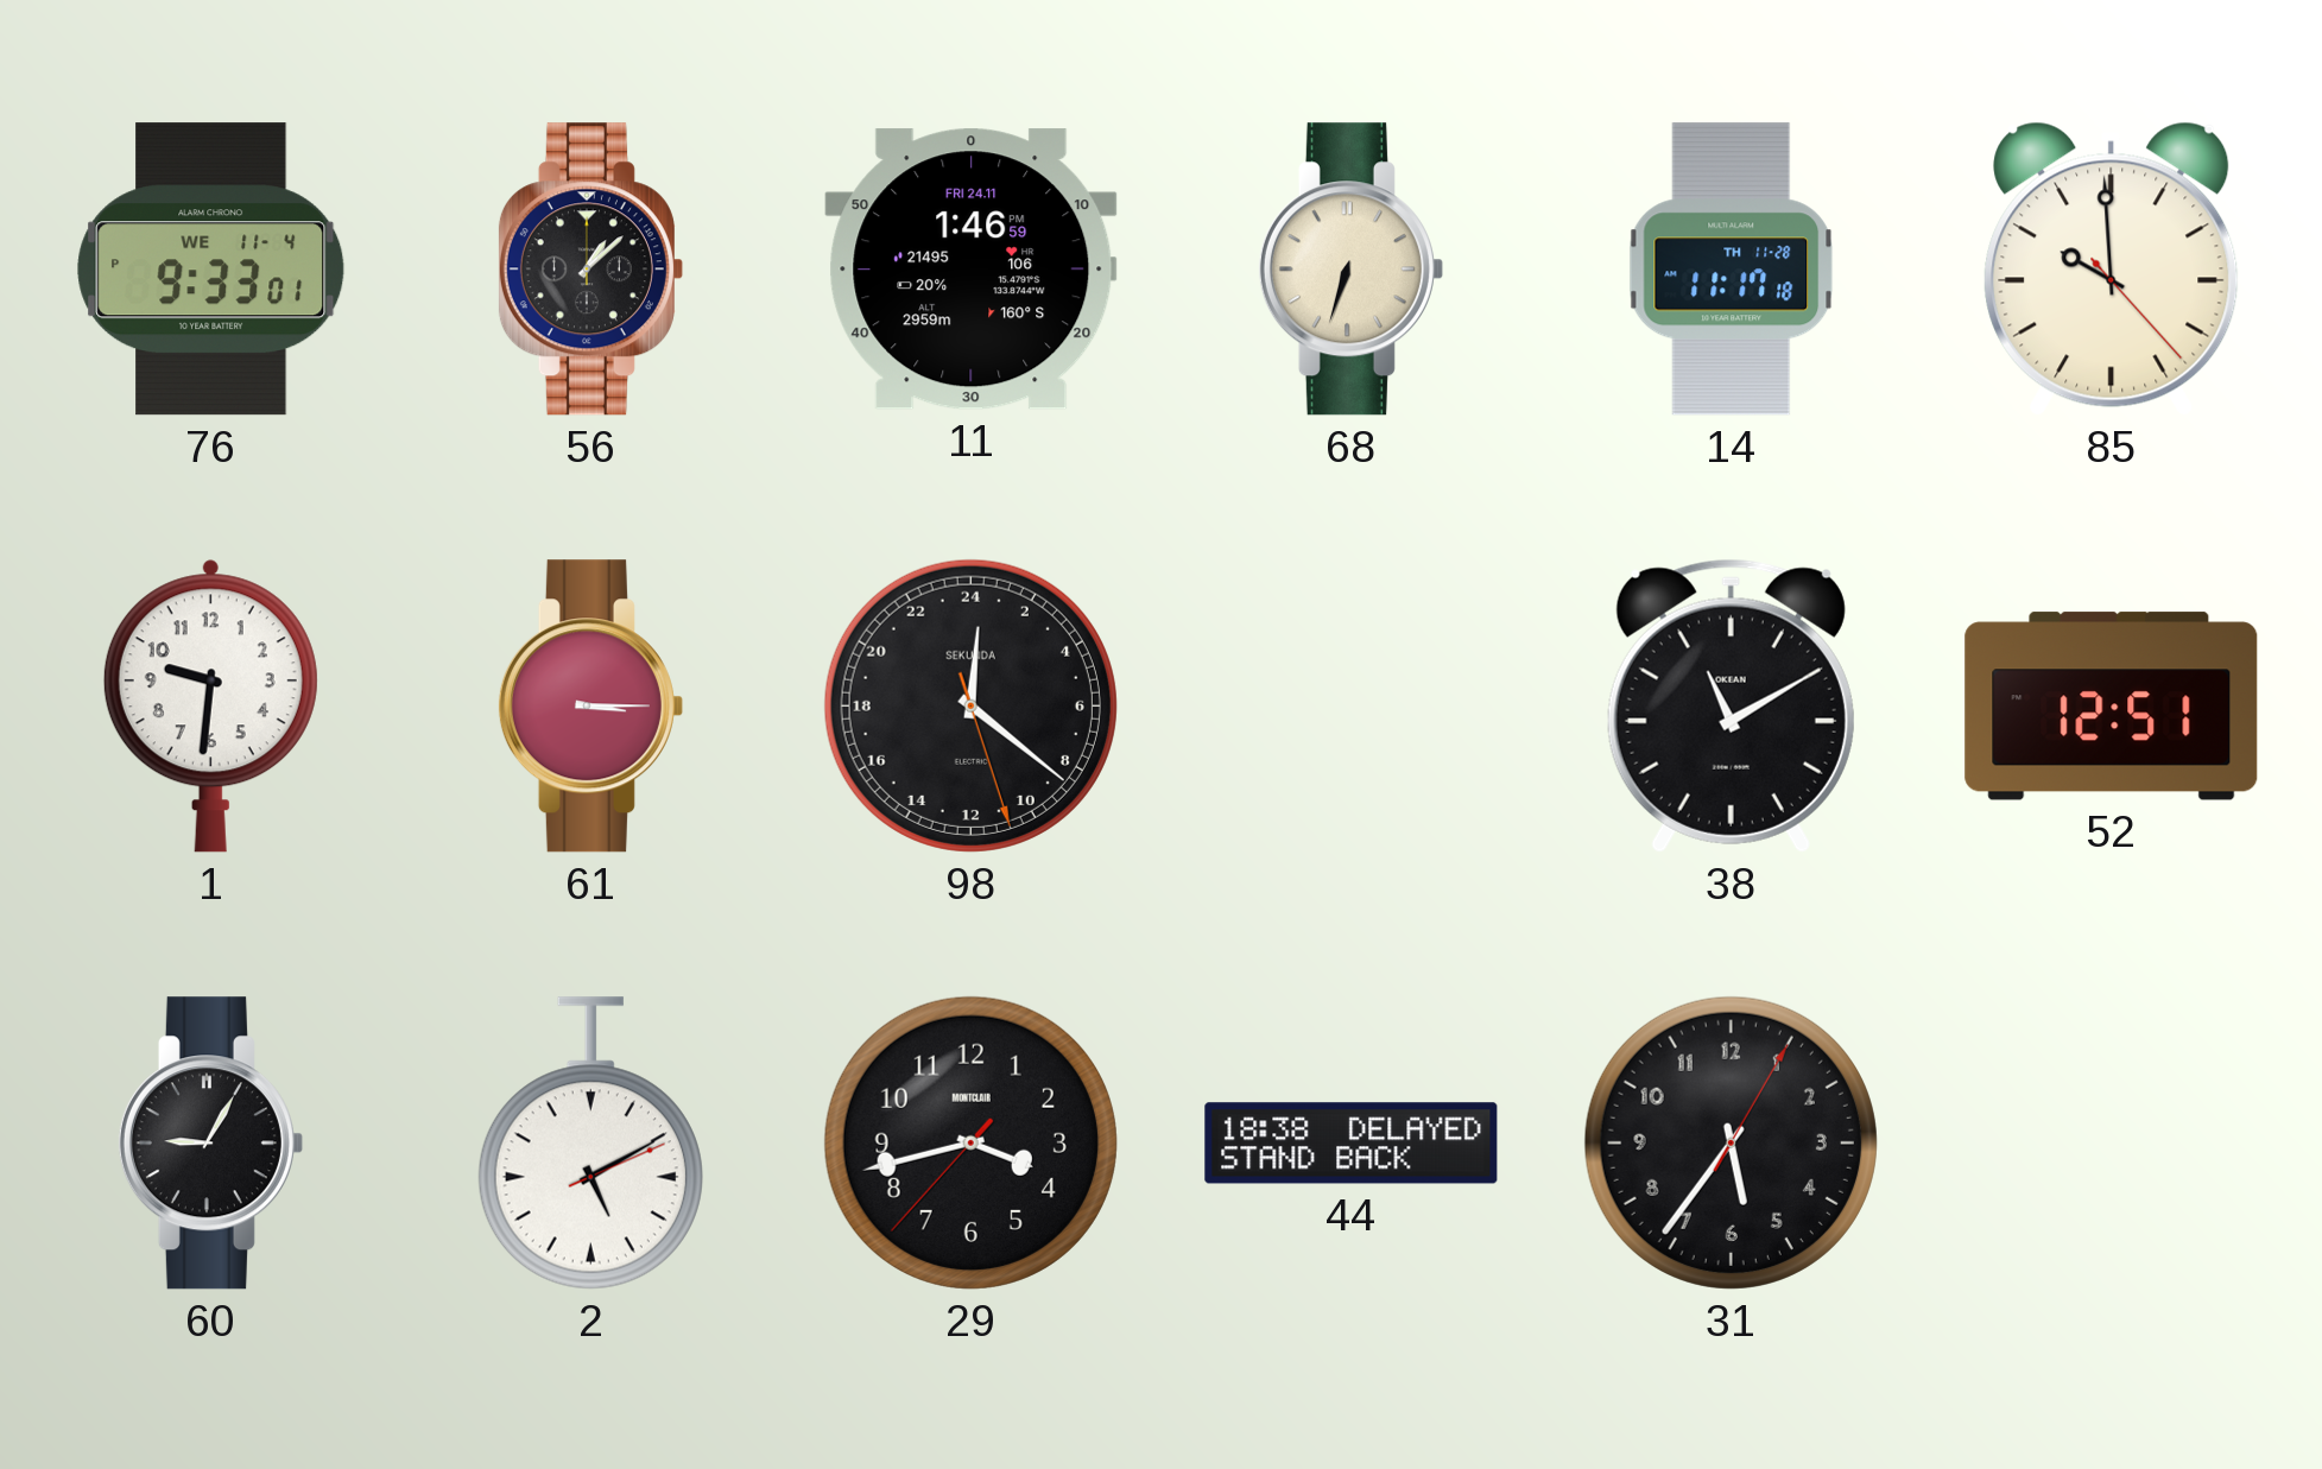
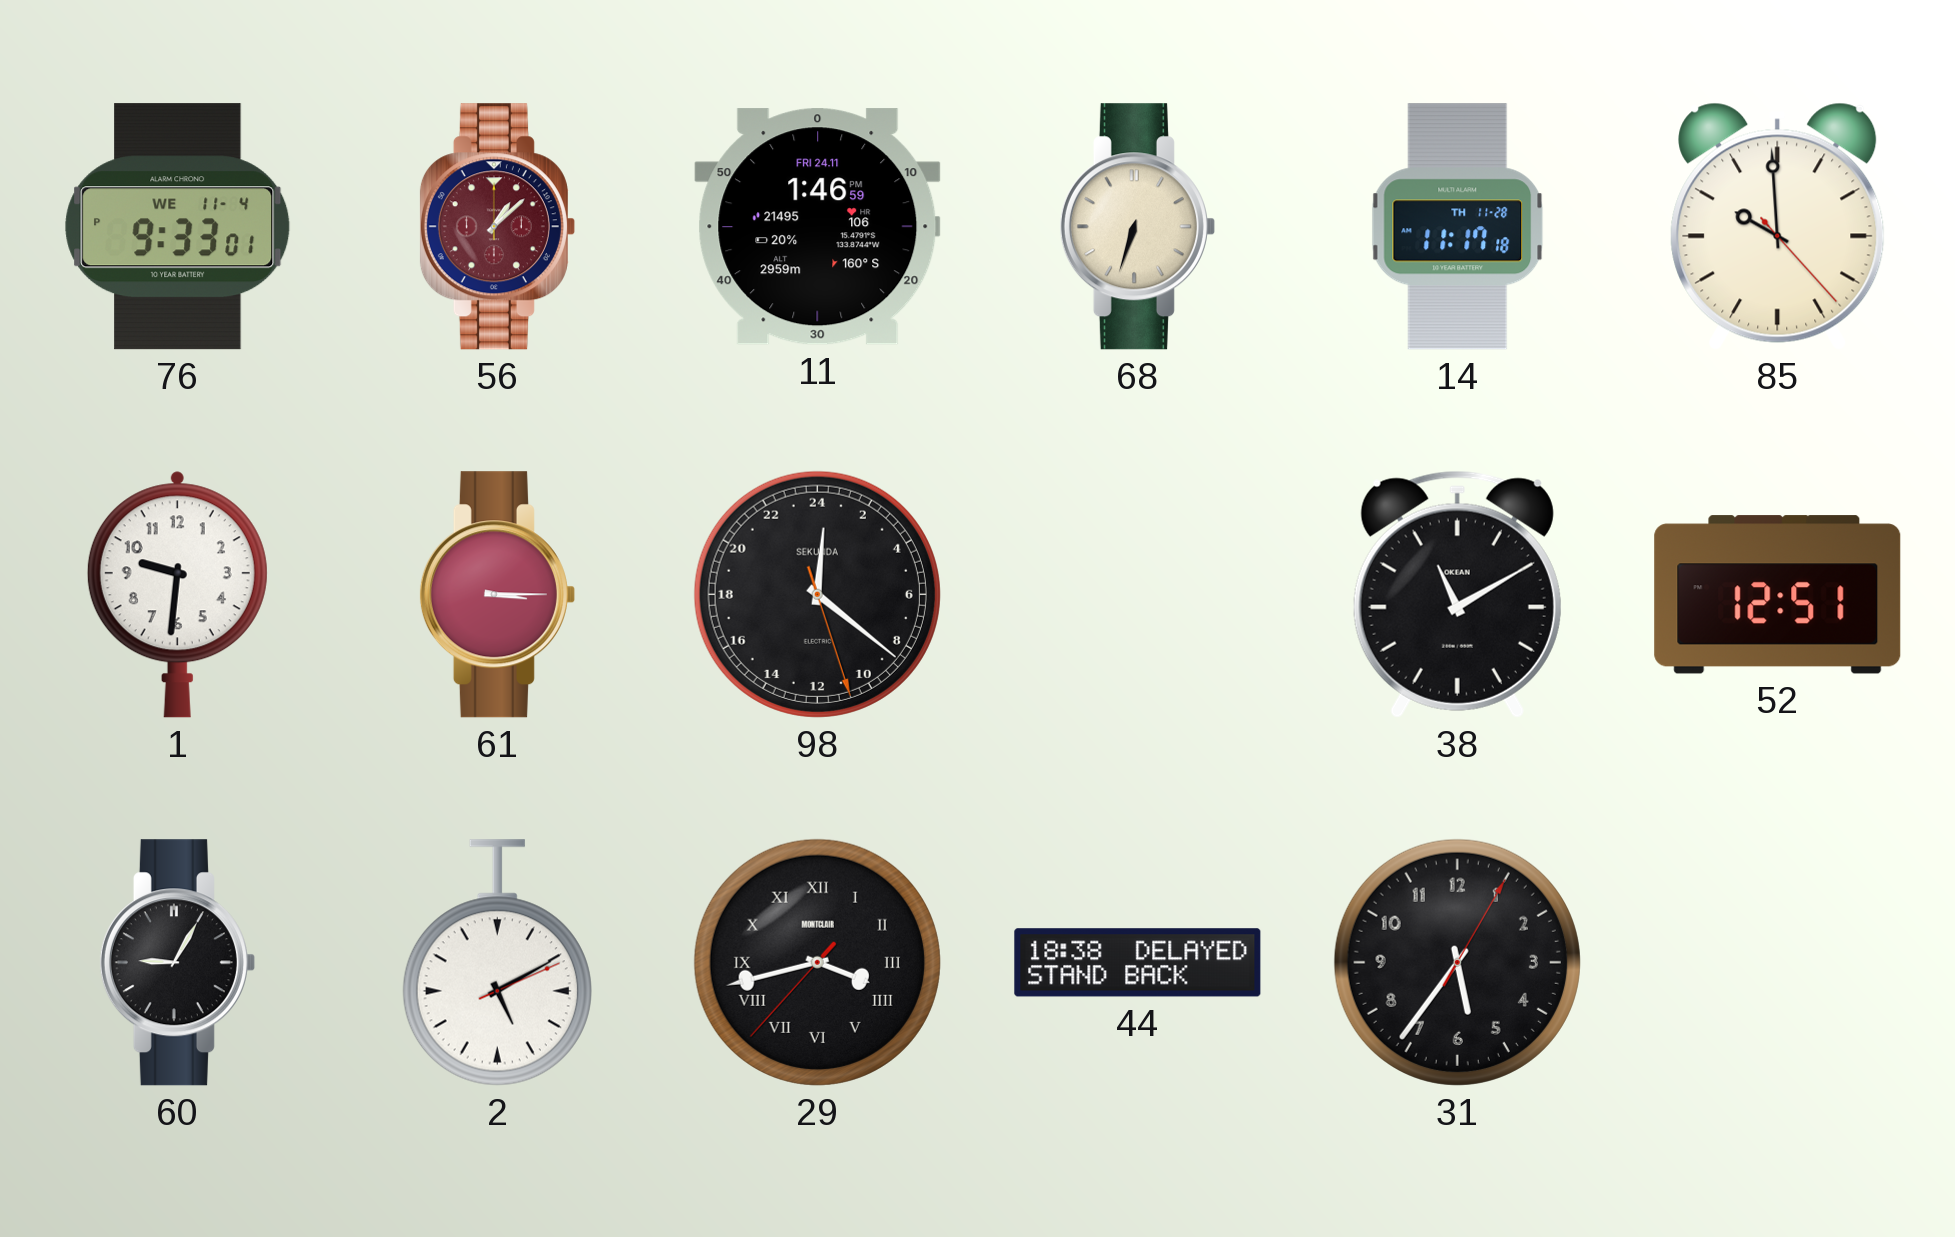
56 dial: black -> burgundy (497, 227)
29 numerals: Arabic -> Roman (817, 962)
